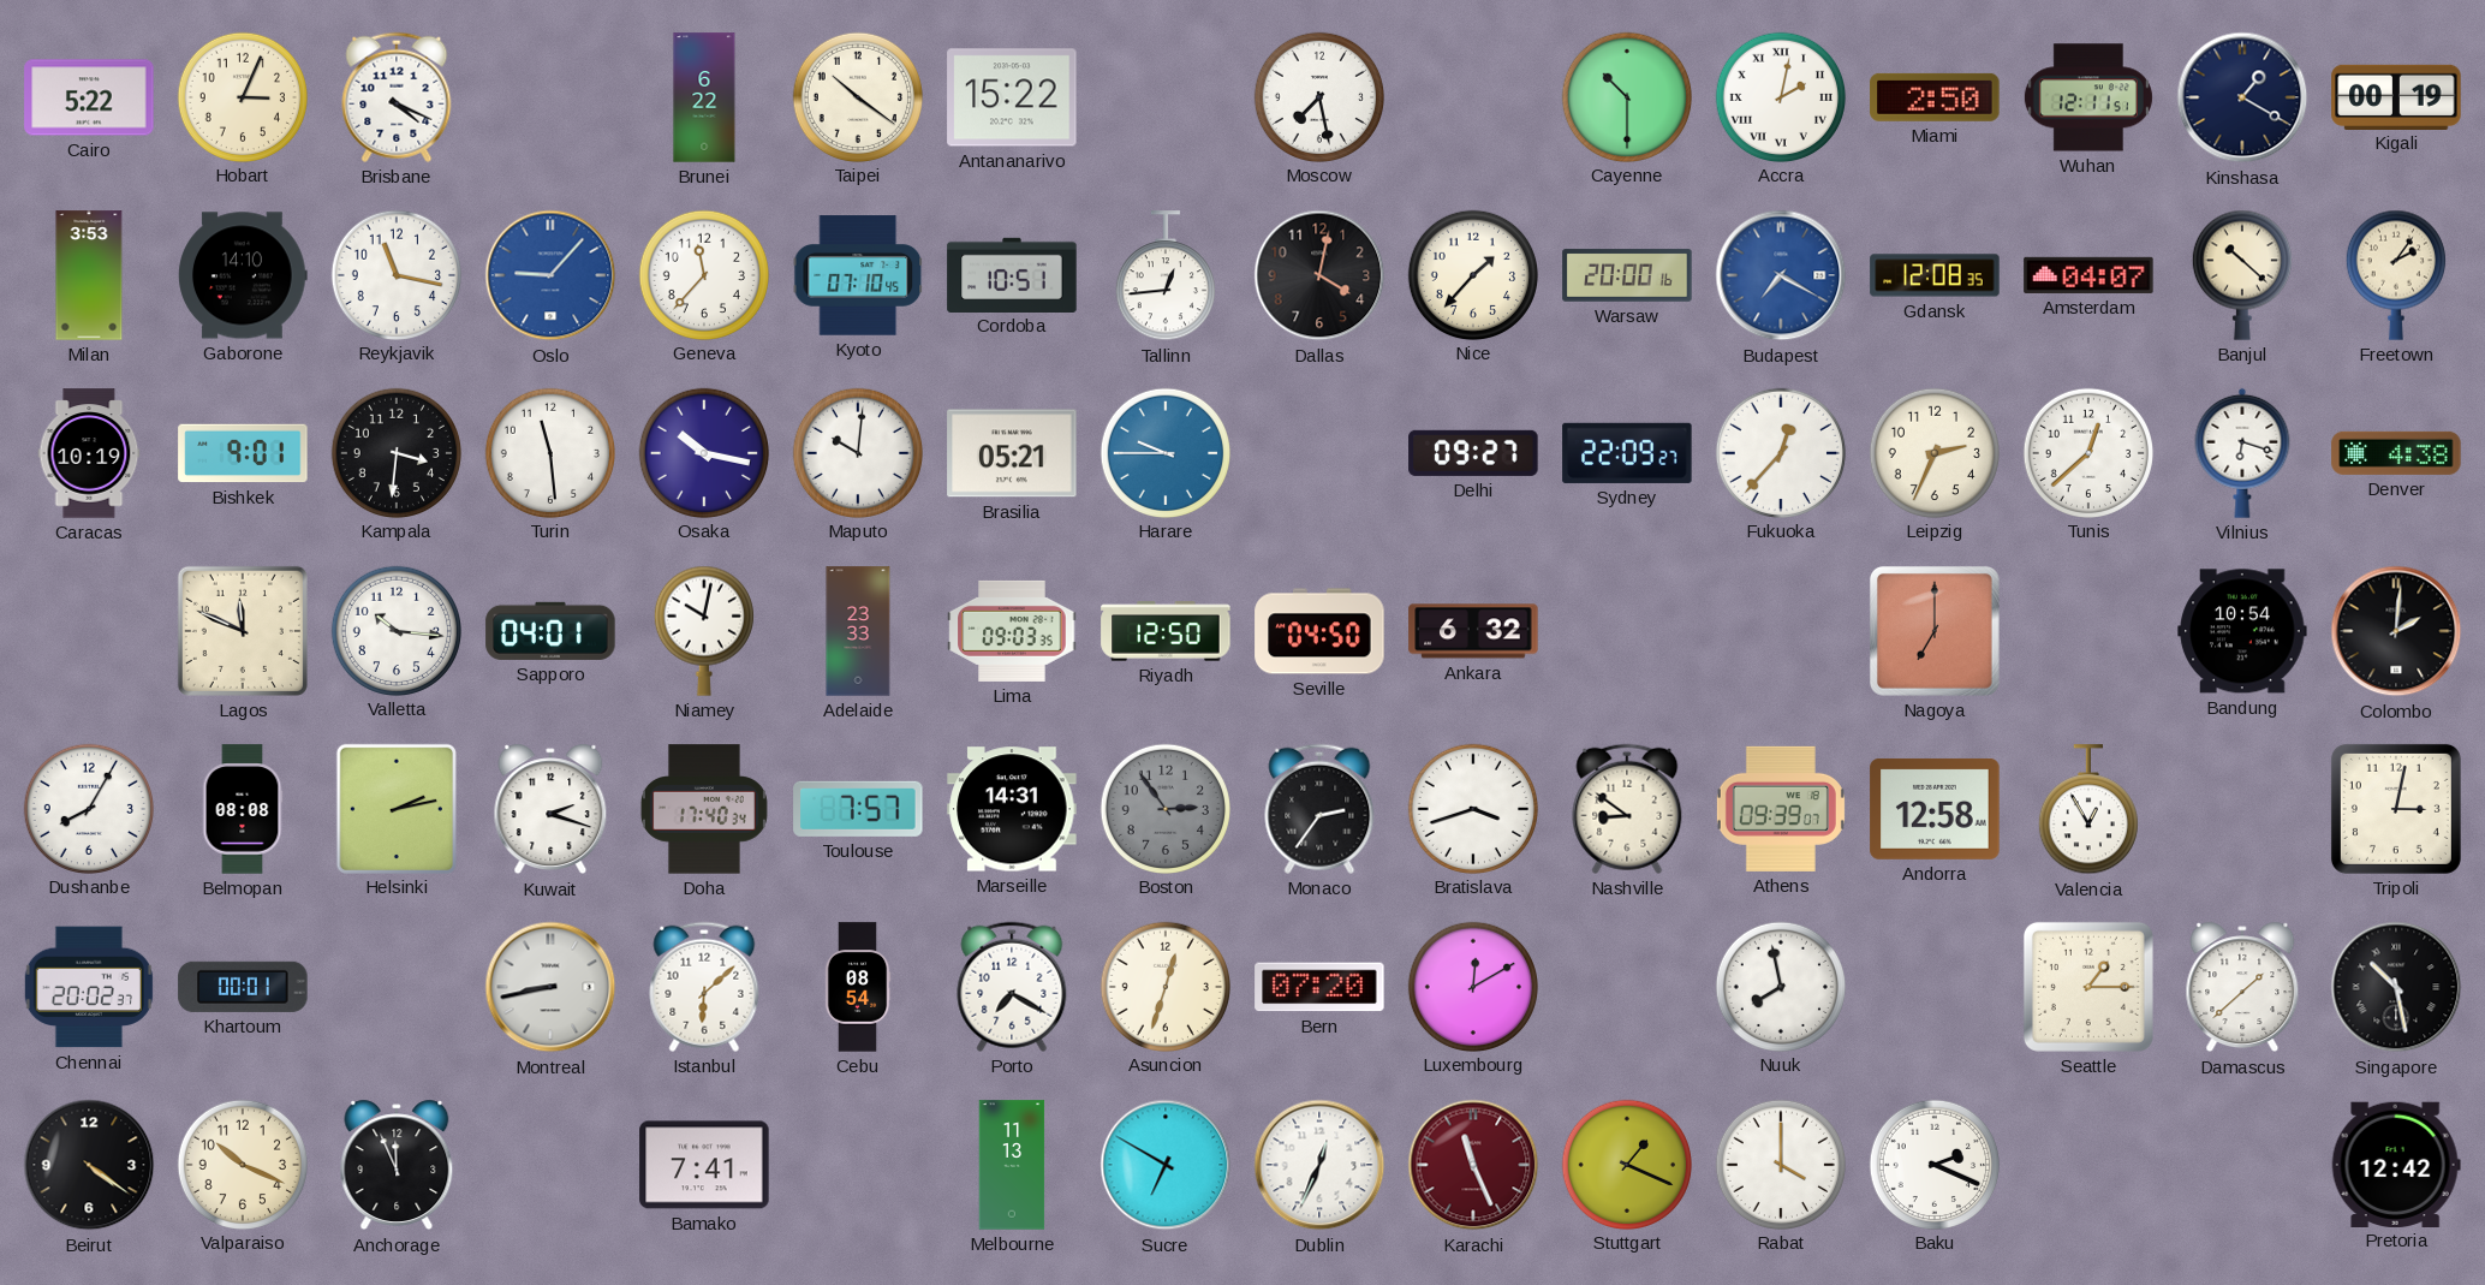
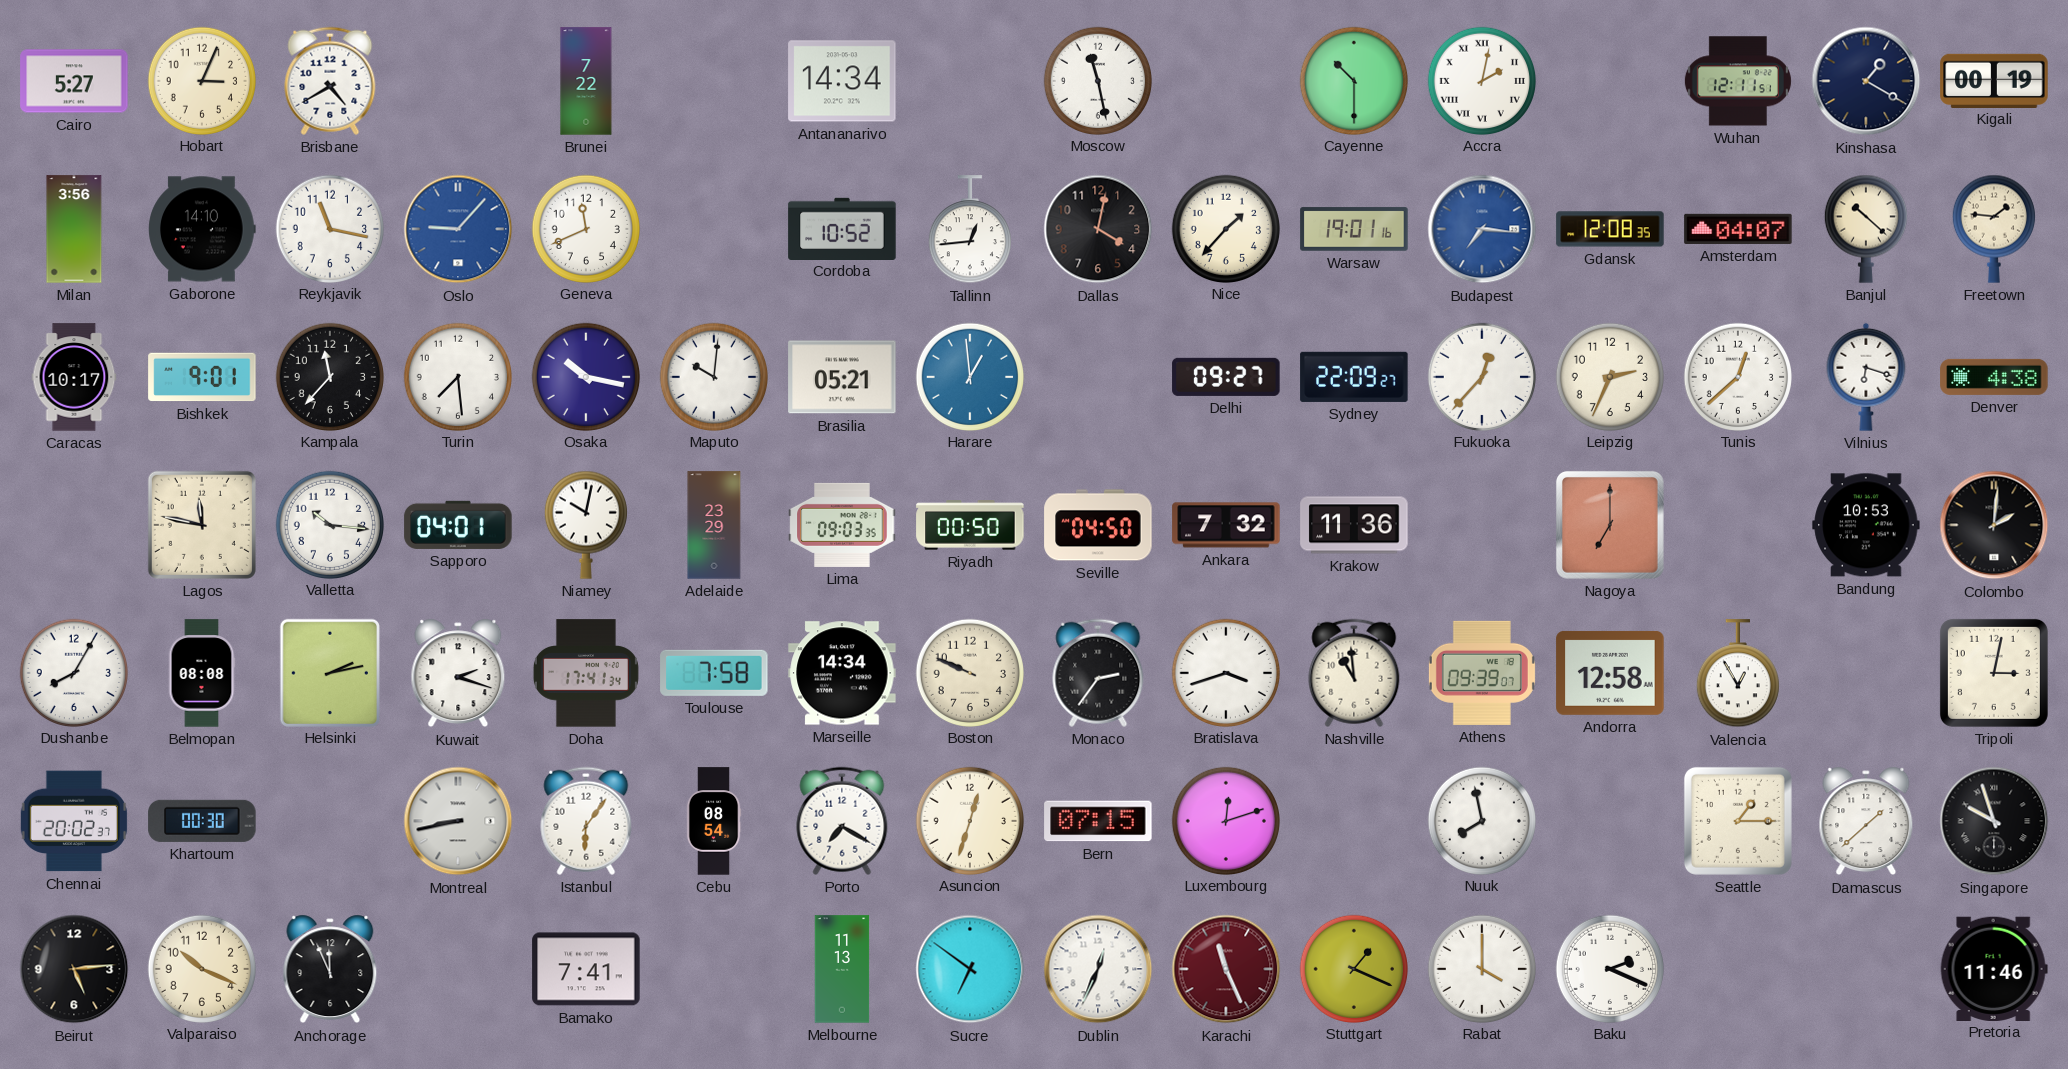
Cairo: 5:22 -> 5:27 (74, 81)
Brisbane: 4:19 -> 4:40 (330, 81)
Brunei: 6:22 -> 7:22 (586, 81)
Taipei: 10:21 -> none (857, 96)
Antananarivo: 15:22 -> 14:34 (842, 81)
Moscow: 7:28 -> 11:28 (1097, 80)
Miami: 2:50 -> none (1935, 97)
Milan: 3:53 -> 3:56 (74, 229)
Geneva: 11:37 -> 11:41 (585, 228)
Kyoto: 07:10 -> none (858, 275)
Cordoba: 10:51 -> 10:52 (842, 228)
Warsaw: 20:00 -> 19:01 (1354, 229)
Budapest: 7:20 -> 7:16 (1482, 229)
Freetown: 2:06 -> 1:46 (1994, 229)
Caracas: 10:19 -> 10:17 (74, 377)
Kampala: 3:31 -> 11:37 (329, 376)
Turin: 11:29 -> 7:29 (457, 376)
Harare: 9:45 -> 12:59 (969, 376)
Lagos: 11:49 -> 11:47 (202, 525)
Adelaide: 23:33 -> 23:29 (714, 525)
Riyadh: 12:50 -> 00:50 (970, 525)
Ankara: 6:32 -> 7:32 (1226, 525)
Krakow: none -> 11:36 (1354, 525)
Bandung: 10:54 -> 10:53 (1866, 525)
Doha: 17:40 -> 17:41 (586, 673)
Toulouse: 7:57 -> 7:58 (714, 673)
Marseille: 14:31 -> 14:34 (842, 673)
Boston: 2:54 -> 9:49 (969, 672)
Boston dial: grey -> cream (969, 672)
Nashville: 8:51 -> 10:59 (1354, 673)
Khartoum: 00:01 -> 00:30 (202, 821)
Istanbul: 6:08 -> 6:06 (586, 821)
Bern: 07:20 -> 07:15 (1098, 821)
Luxembourg: 12:10 -> 12:12 (1225, 820)
Singapore: 10:28 -> 9:57 (1994, 821)
Beirut: 4:21 -> 5:14 (74, 969)
Sucre: 6:50 -> 6:51 (970, 969)
Pretoria: 12:42 -> 11:46 (1994, 968)
